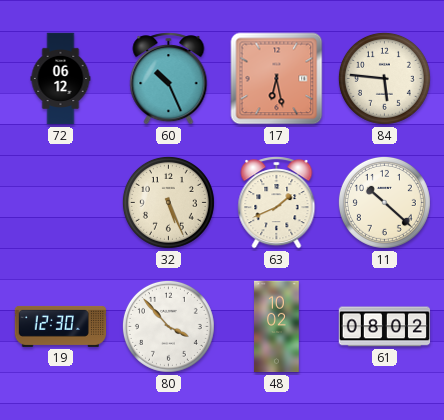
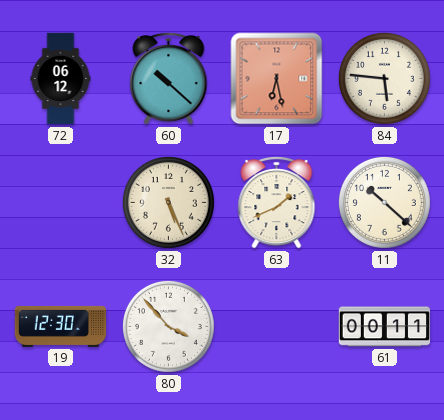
60: 10:26 -> 10:22 (169, 79)
48: 10:02 -> none (277, 327)
61: 08:02 -> 00:11 (385, 327)
